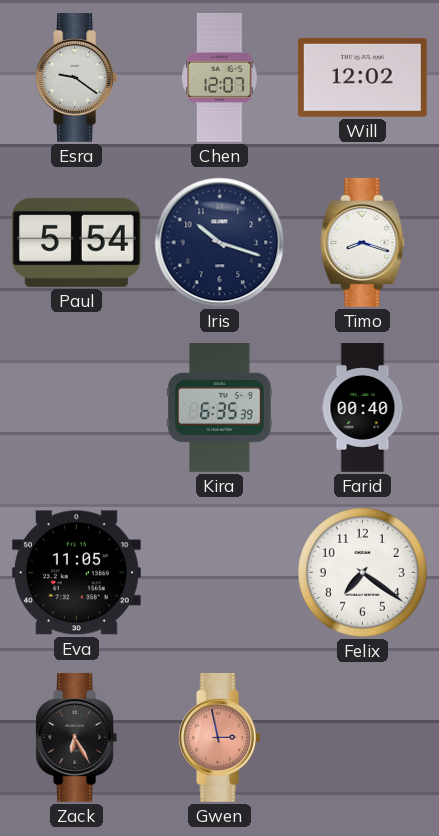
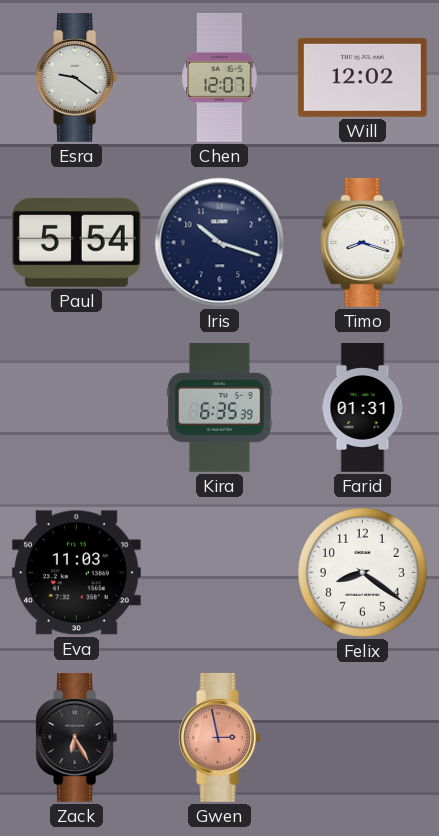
Farid: 00:40 -> 01:31 (363, 408)
Eva: 11:05 -> 11:03 (76, 573)
Felix: 7:21 -> 8:21 (362, 572)
